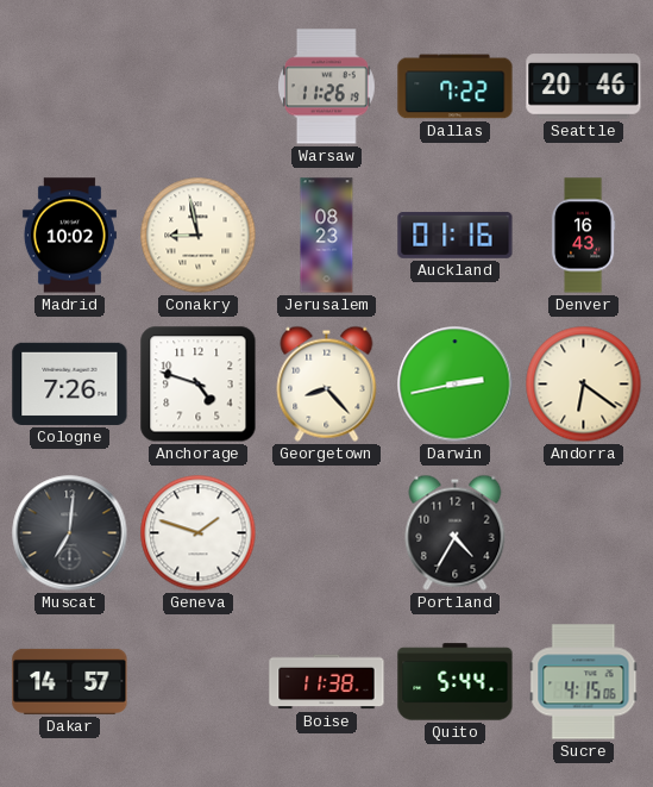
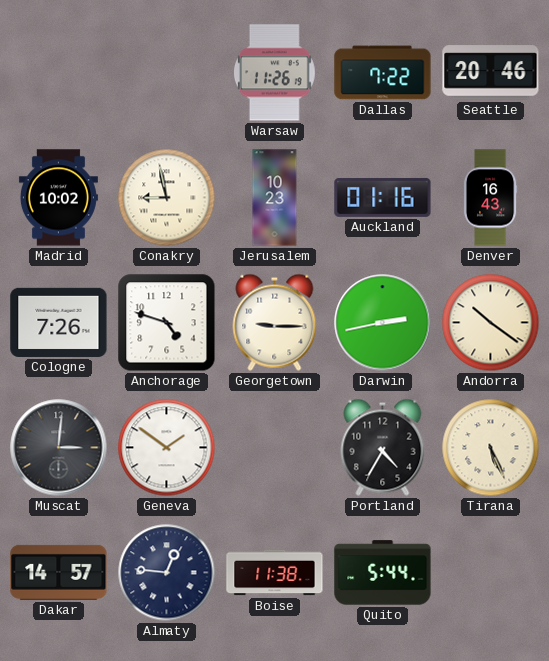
Jerusalem: 08:23 -> 10:23 (275, 198)
Georgetown: 8:23 -> 9:15 (275, 322)
Andorra: 6:21 -> 10:21 (491, 323)
Muscat: 7:01 -> 3:01 (59, 448)
Geneva: 1:48 -> 1:51 (167, 448)
Tirana: none -> 5:26 (491, 448)
Almaty: none -> 12:46 (167, 573)
Sucre: 4:15 -> none (584, 682)
